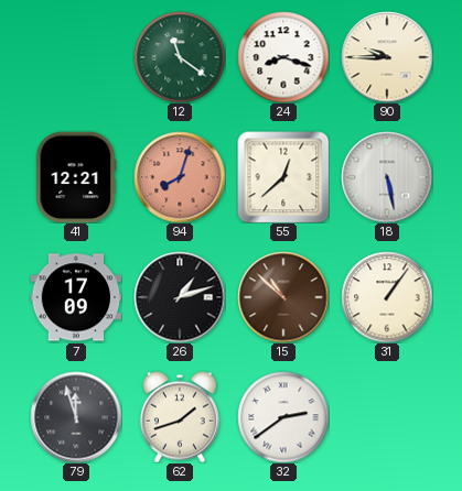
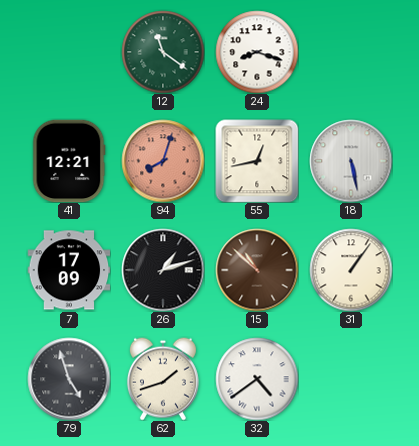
90: 9:45 -> none (387, 57)
55: 12:38 -> 12:43 (257, 161)
79: 11:57 -> 4:57 (69, 379)
32: 2:39 -> 4:39 (257, 379)
